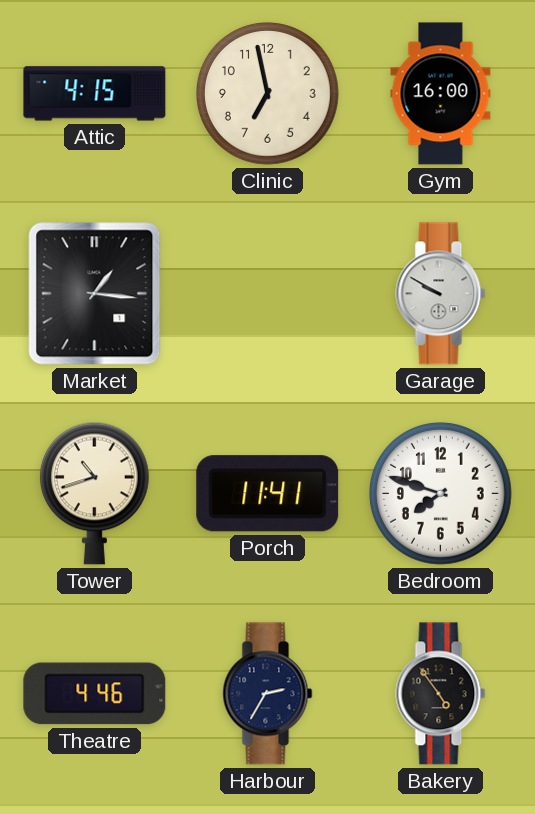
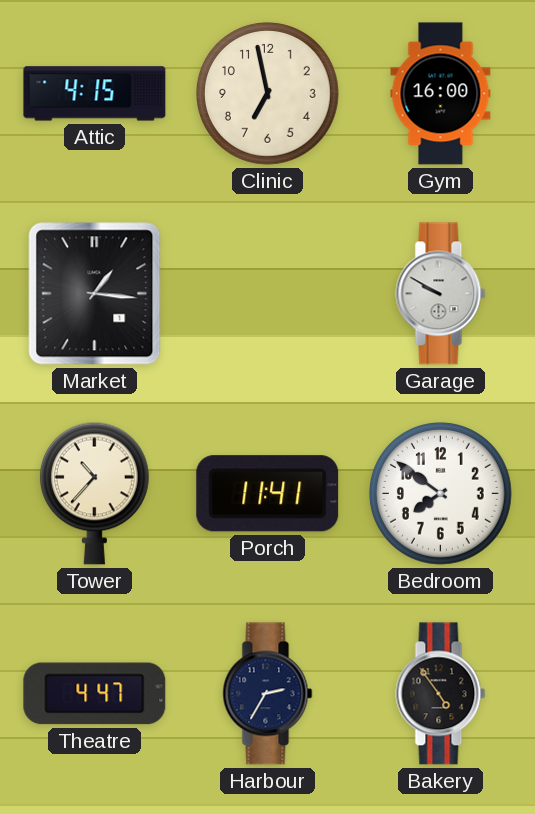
Tower: 10:42 -> 10:37 (94, 493)
Bedroom: 7:48 -> 7:51 (441, 494)
Theatre: 4:46 -> 4:47 (95, 694)
